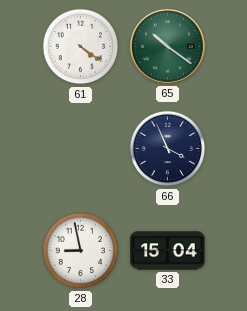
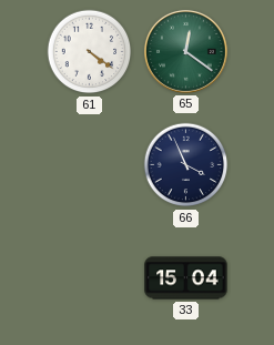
65: 10:21 -> 12:21 (185, 51)
28: 8:58 -> none (81, 251)
